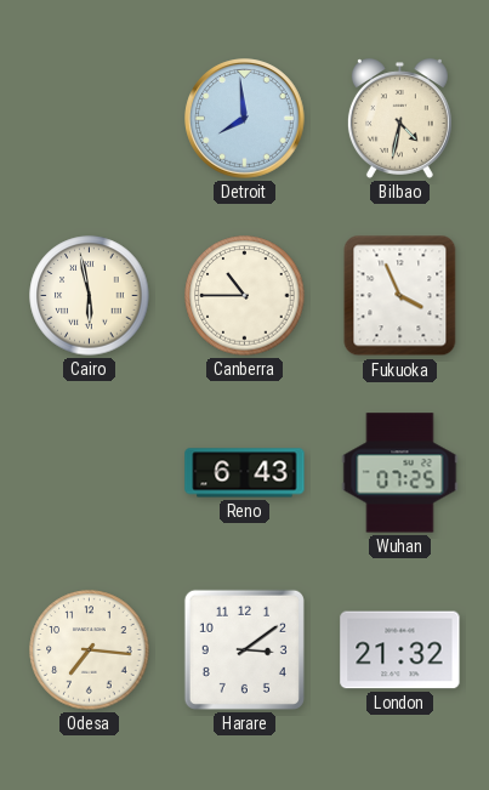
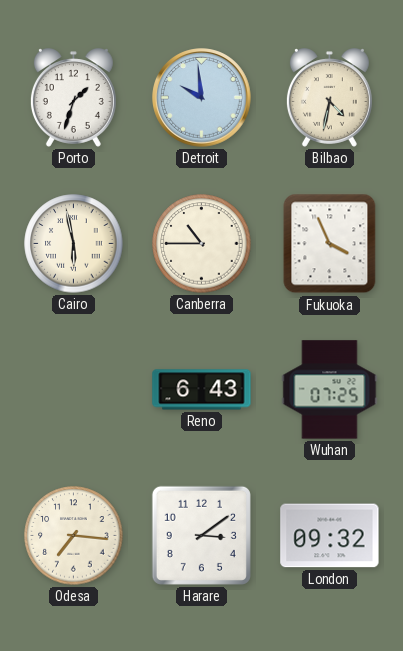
Porto: none -> 1:33 (73, 98)
Detroit: 7:59 -> 9:59 (202, 98)
London: 21:32 -> 09:32 (330, 536)
